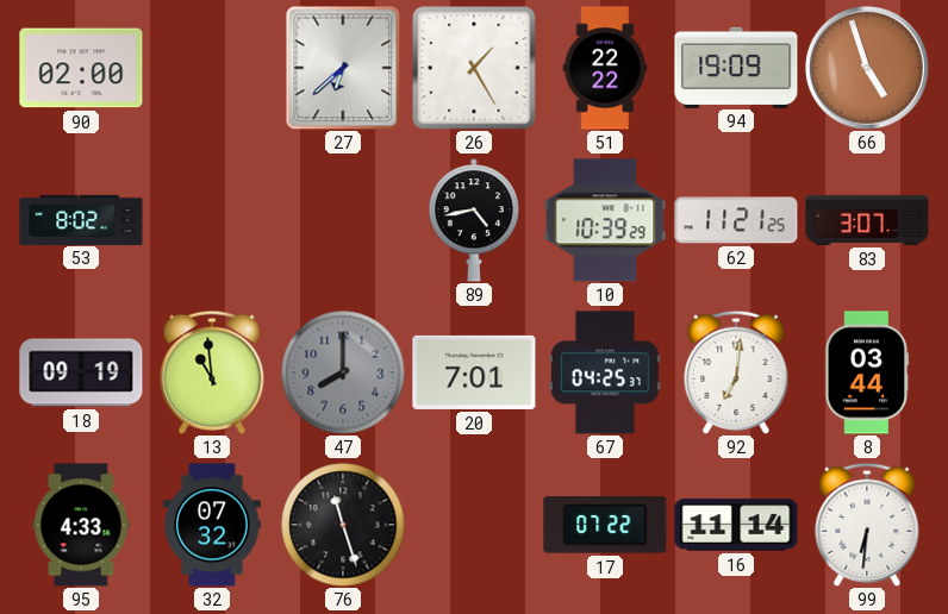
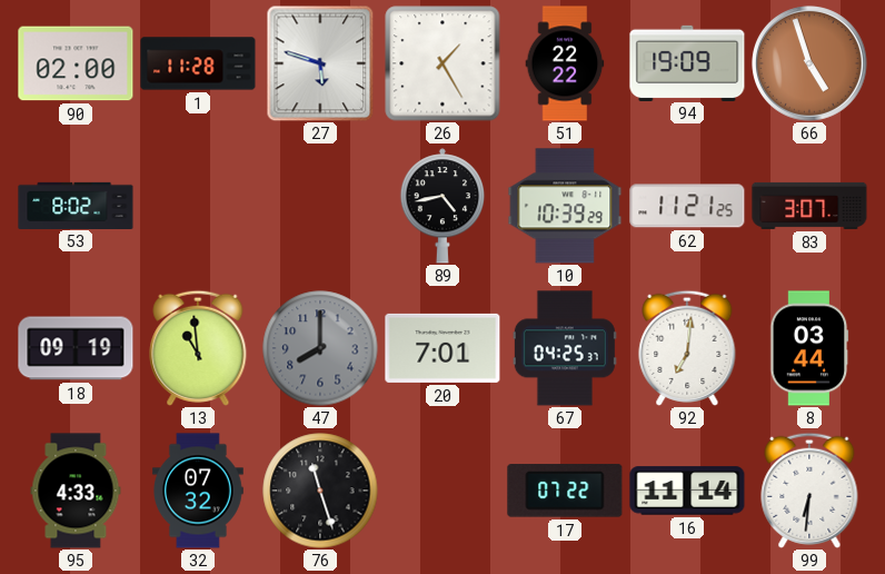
1: none -> 11:28 (198, 63)
27: 6:38 -> 5:48 (320, 63)
